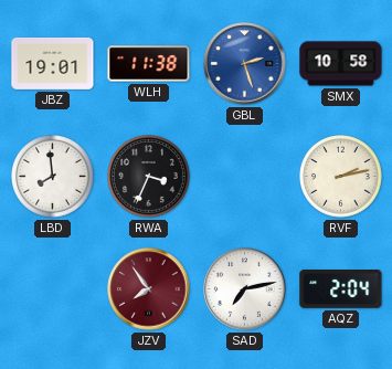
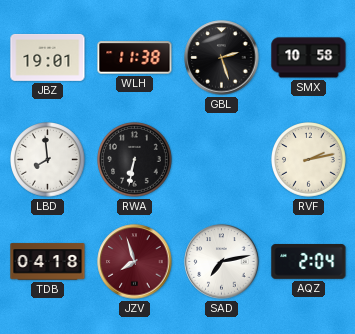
GBL dial: blue -> black (222, 58)
RWA: 3:34 -> 6:32 (135, 160)
TDB: none -> 04:18 (48, 262)
JZV: 7:54 -> 7:57 (135, 262)
